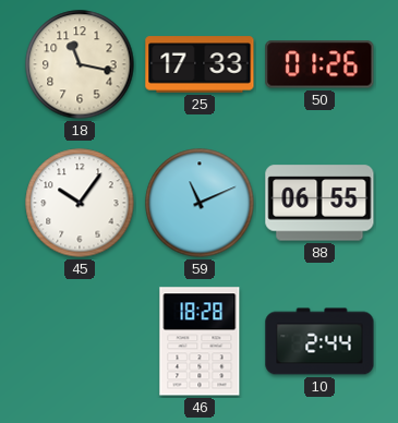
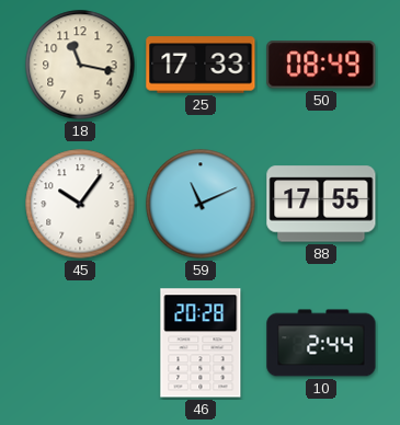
50: 01:26 -> 08:49 (321, 65)
88: 06:55 -> 17:55 (321, 204)
46: 18:28 -> 20:28 (201, 343)
